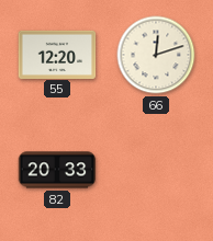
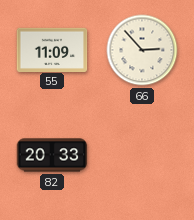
55: 12:20 -> 11:09 (52, 49)
66: 12:12 -> 2:53 (142, 50)
